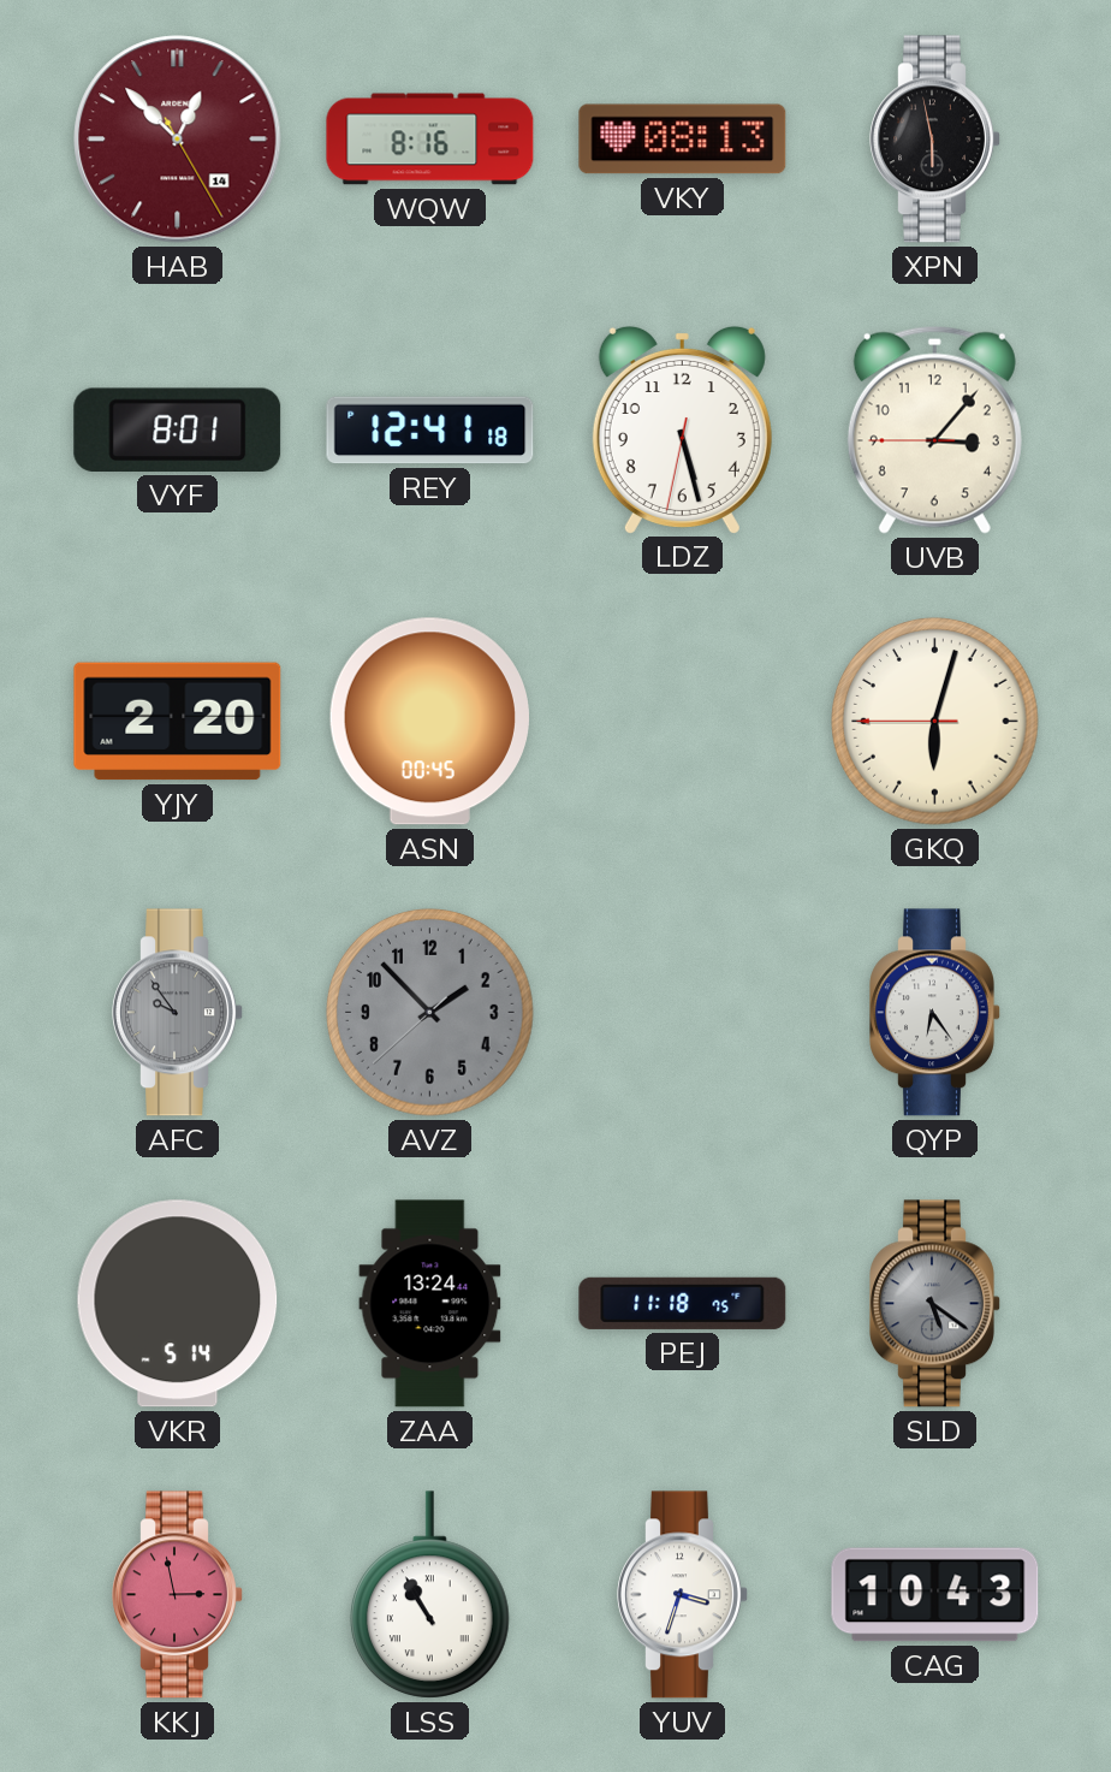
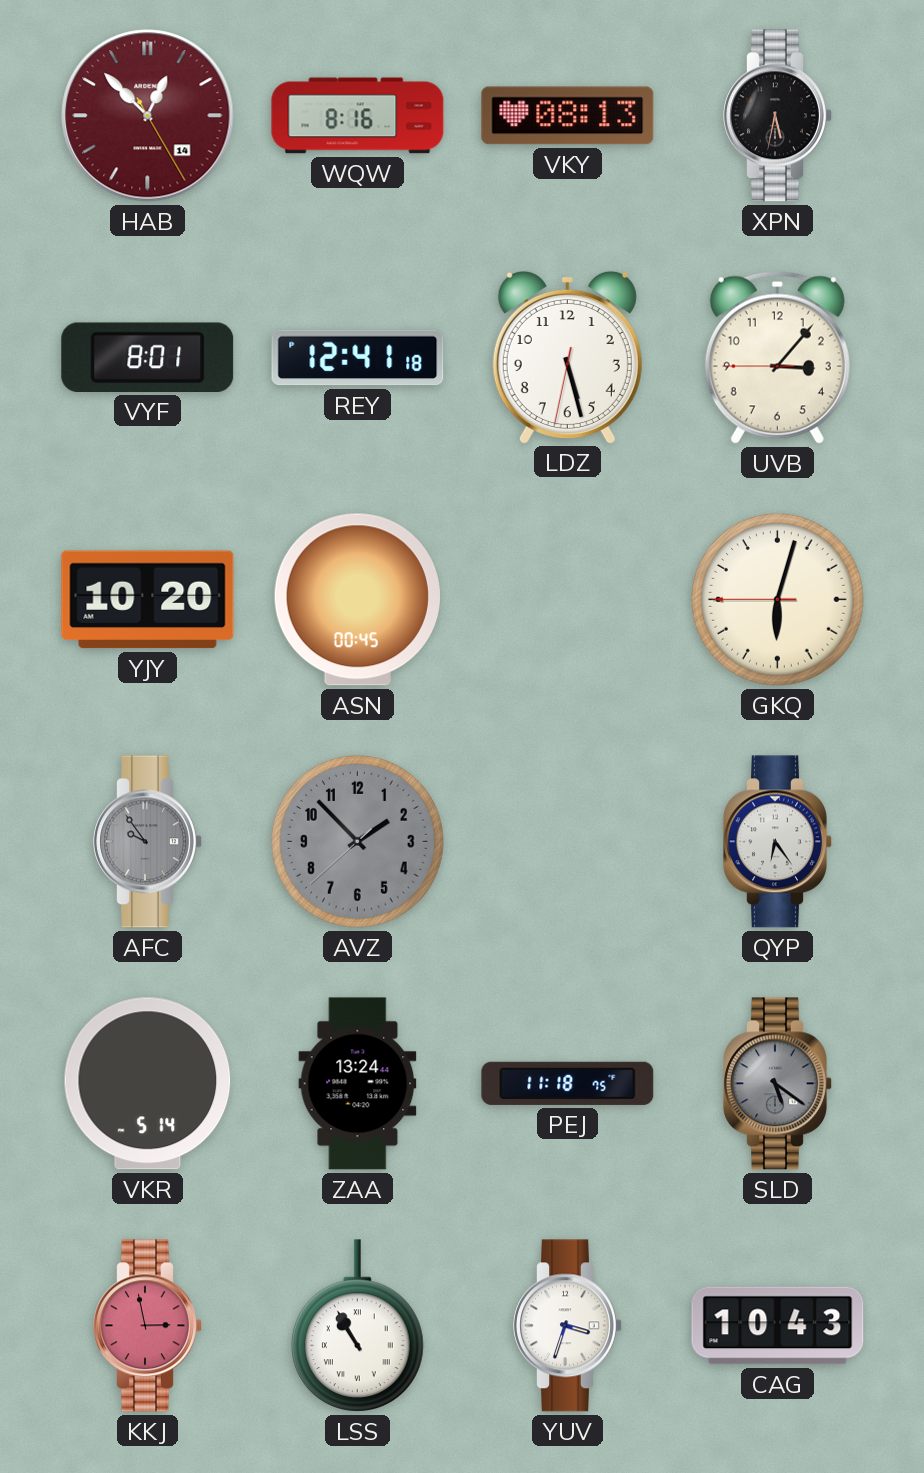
XPN: 5:58 -> 5:32 (778, 116)
YJY: 2:20 -> 10:20 (148, 600)
